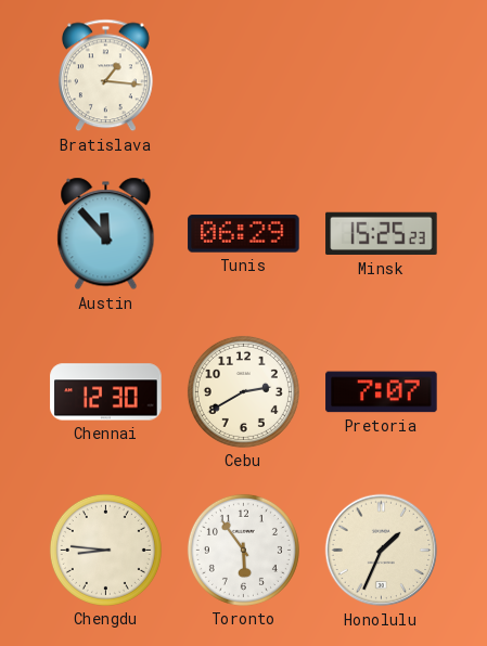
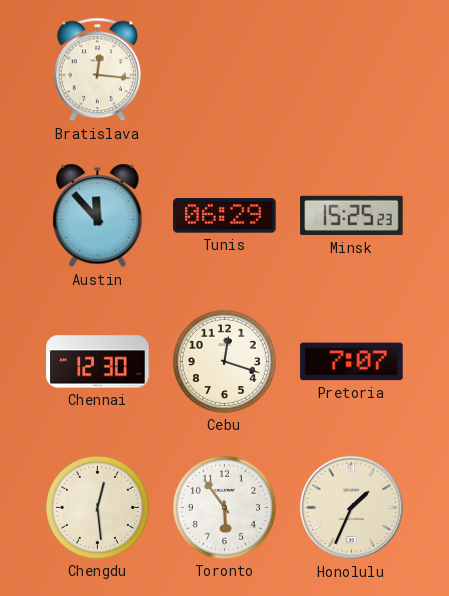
Bratislava: 1:16 -> 12:16 (97, 70)
Cebu: 2:40 -> 12:18 (224, 361)
Chengdu: 8:46 -> 12:29 (97, 507)
